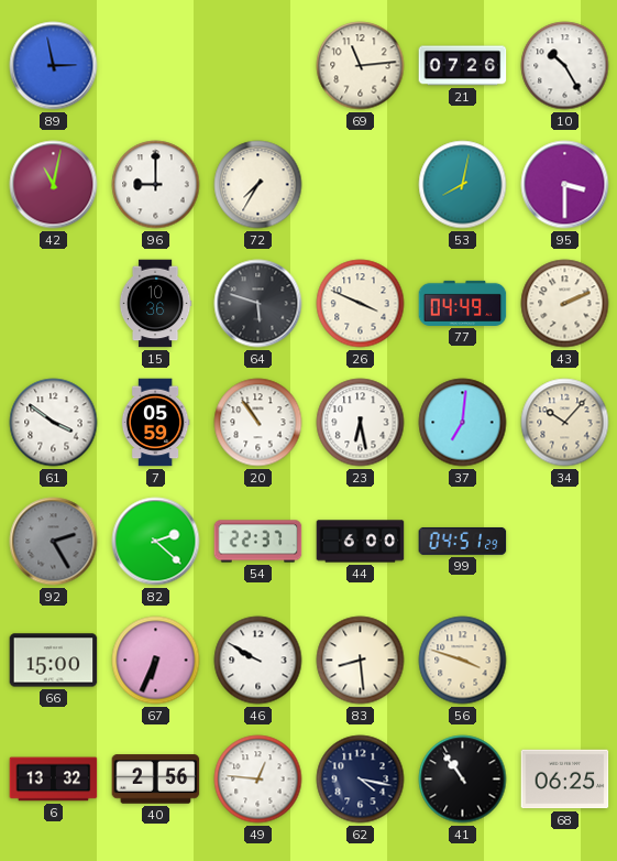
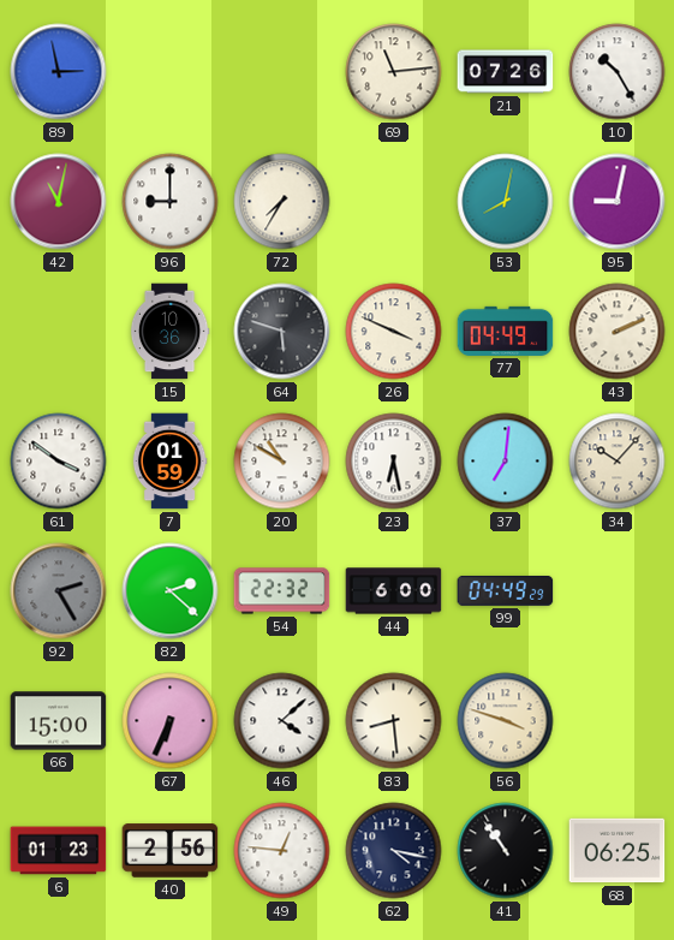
95: 3:30 -> 9:02 (618, 202)
7: 05:59 -> 01:59 (169, 462)
20: 10:54 -> 10:50 (282, 462)
54: 22:37 -> 22:32 (282, 591)
99: 04:51 -> 04:49 (506, 590)
46: 9:50 -> 4:08 (282, 721)
6: 13:32 -> 01:23 (59, 851)
